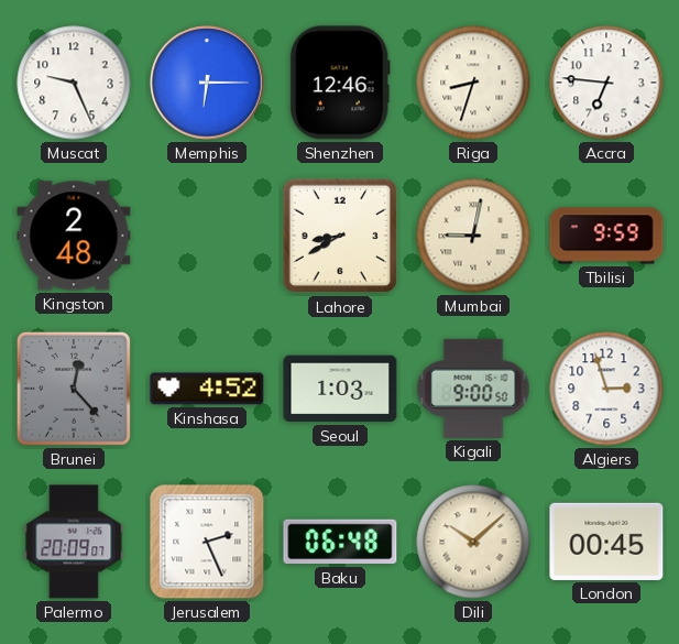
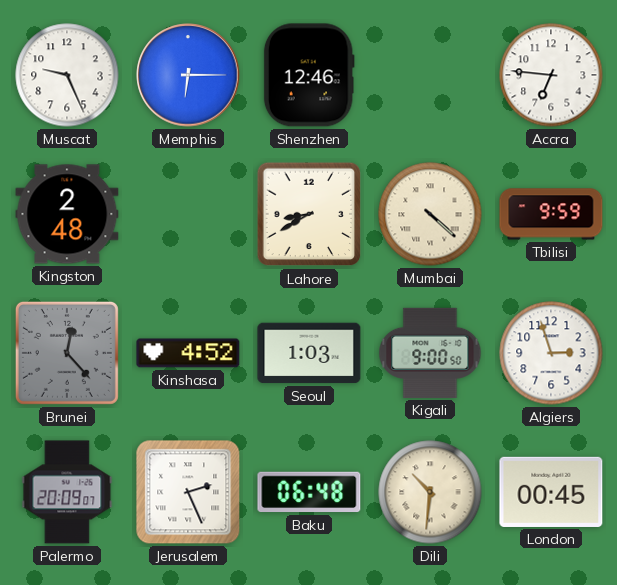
Riga: 8:33 -> none (473, 83)
Mumbai: 9:02 -> 4:22 (430, 214)
Dili: 10:08 -> 10:31 (430, 492)
